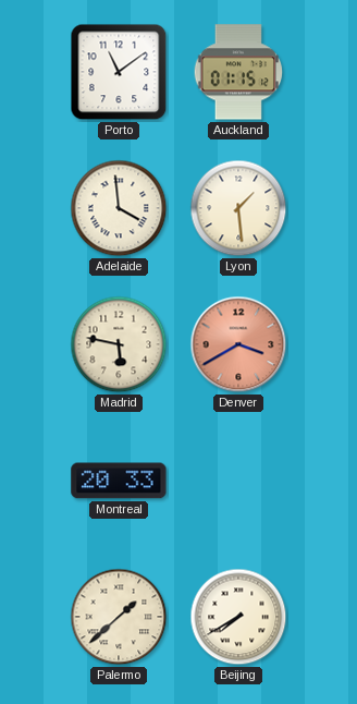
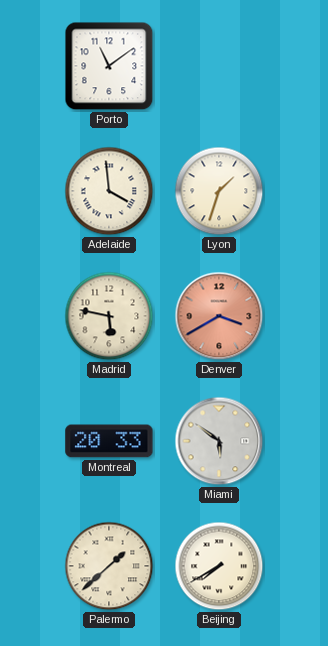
Auckland: 01:15 -> none (238, 72)
Lyon: 1:29 -> 1:33 (219, 191)
Miami: none -> 5:51 (219, 441)
